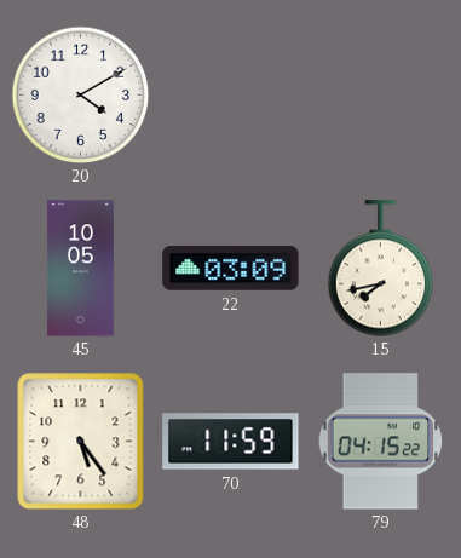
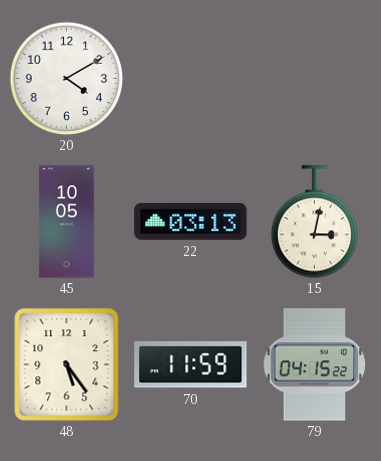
22: 03:09 -> 03:13 (191, 222)
15: 7:43 -> 3:02 (315, 222)
